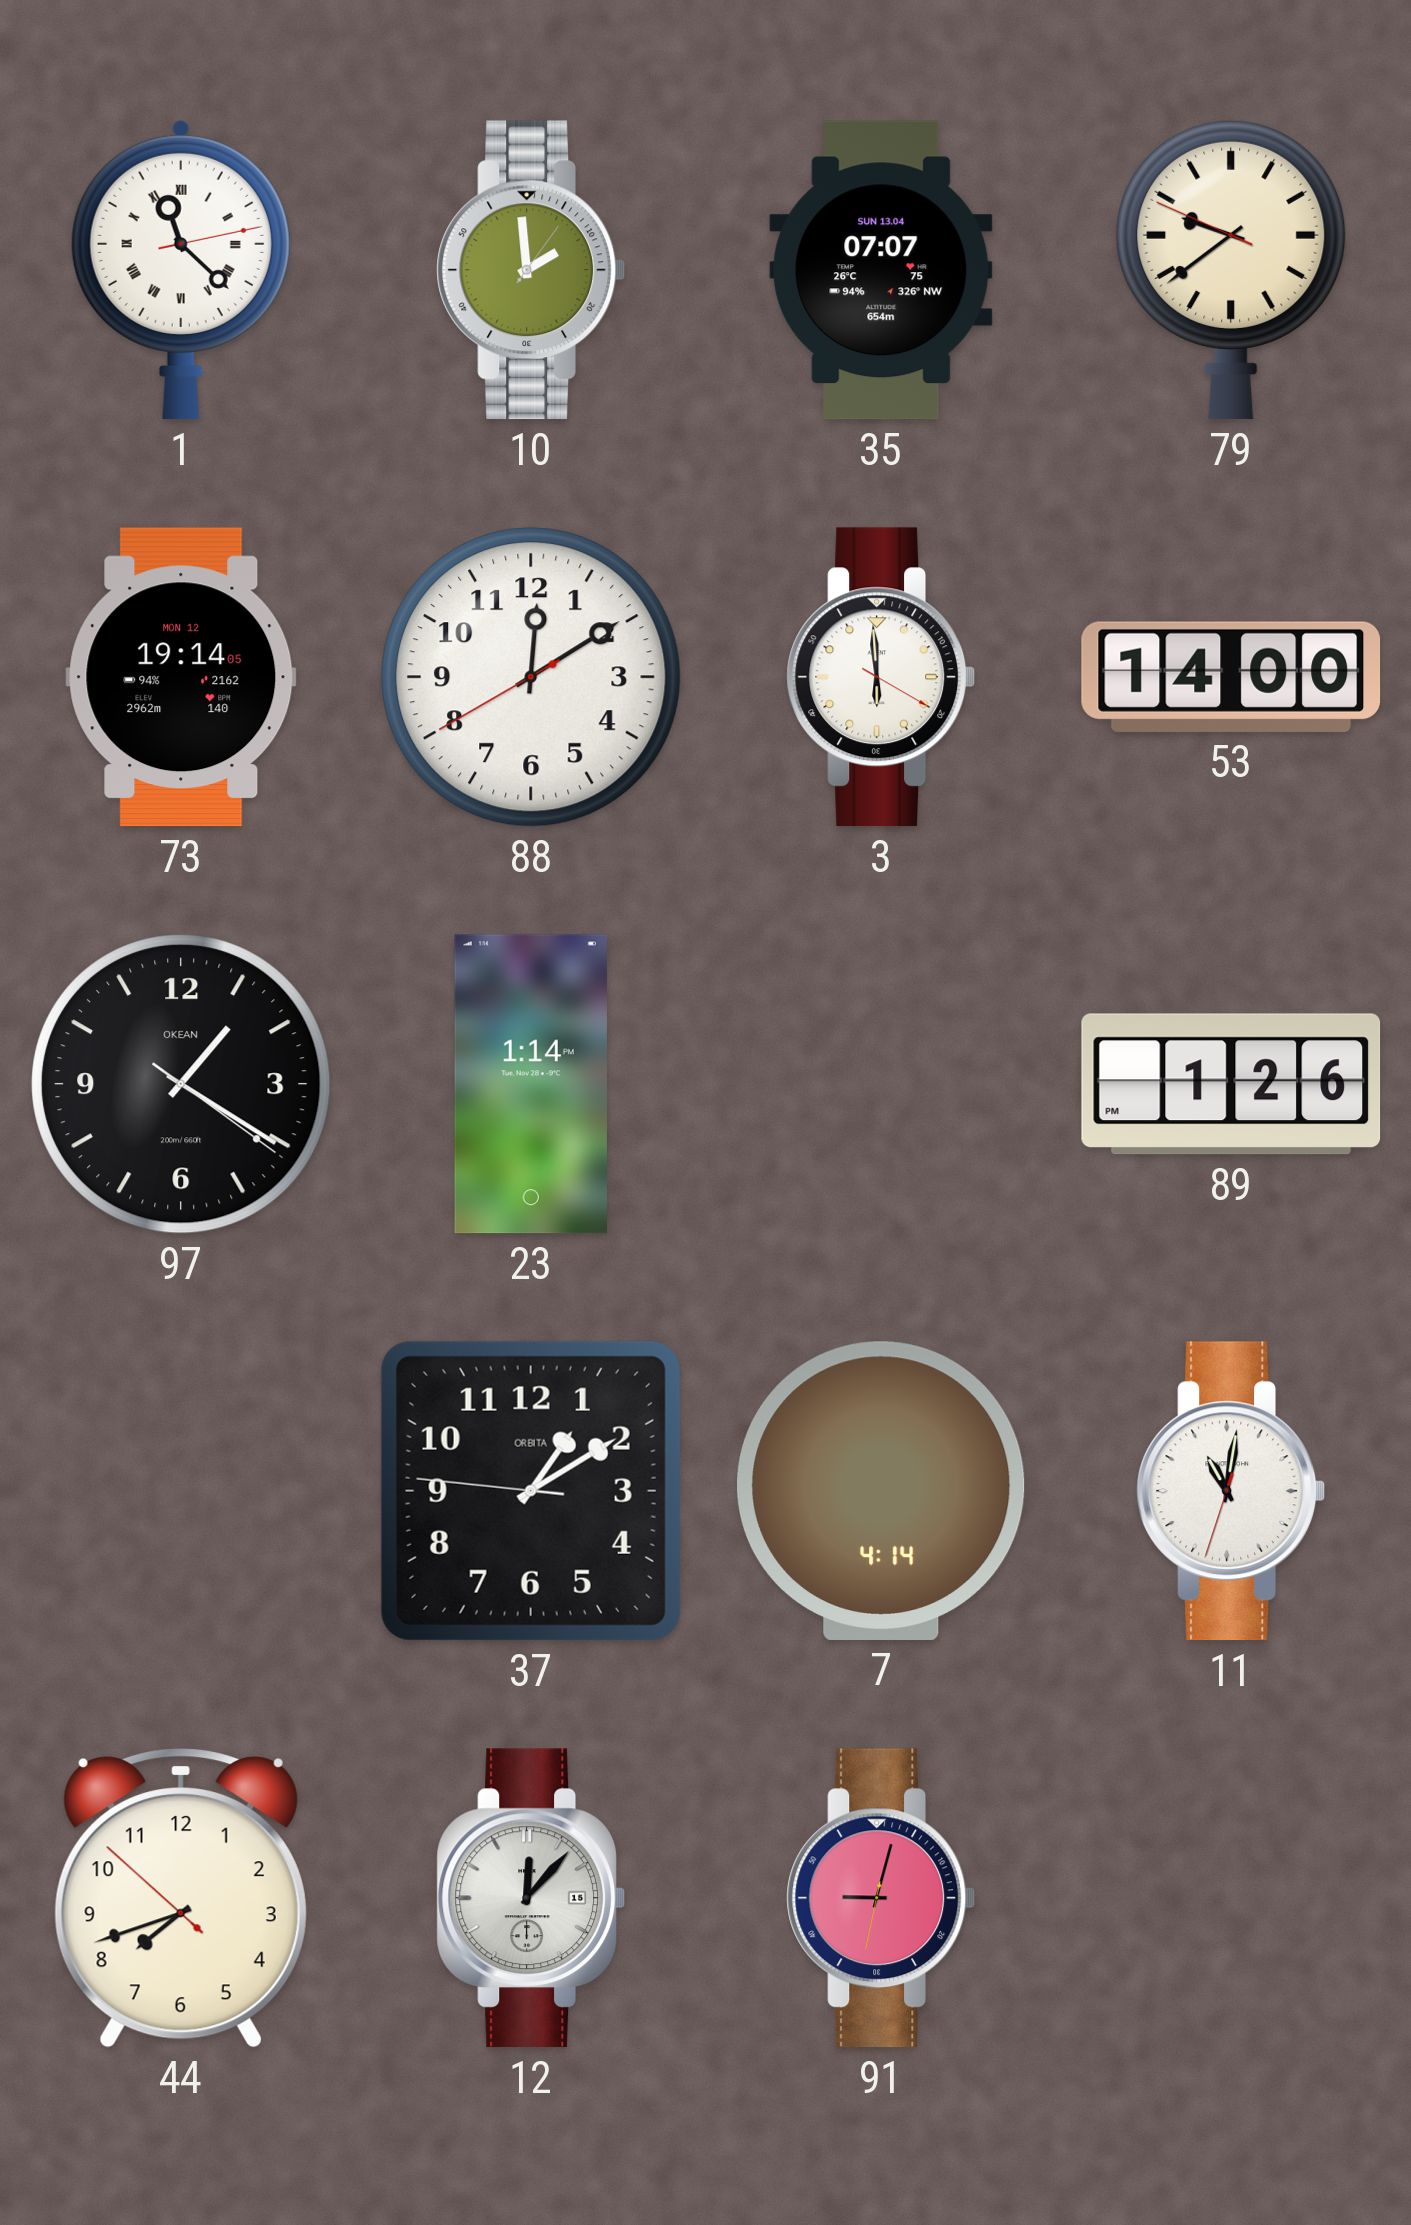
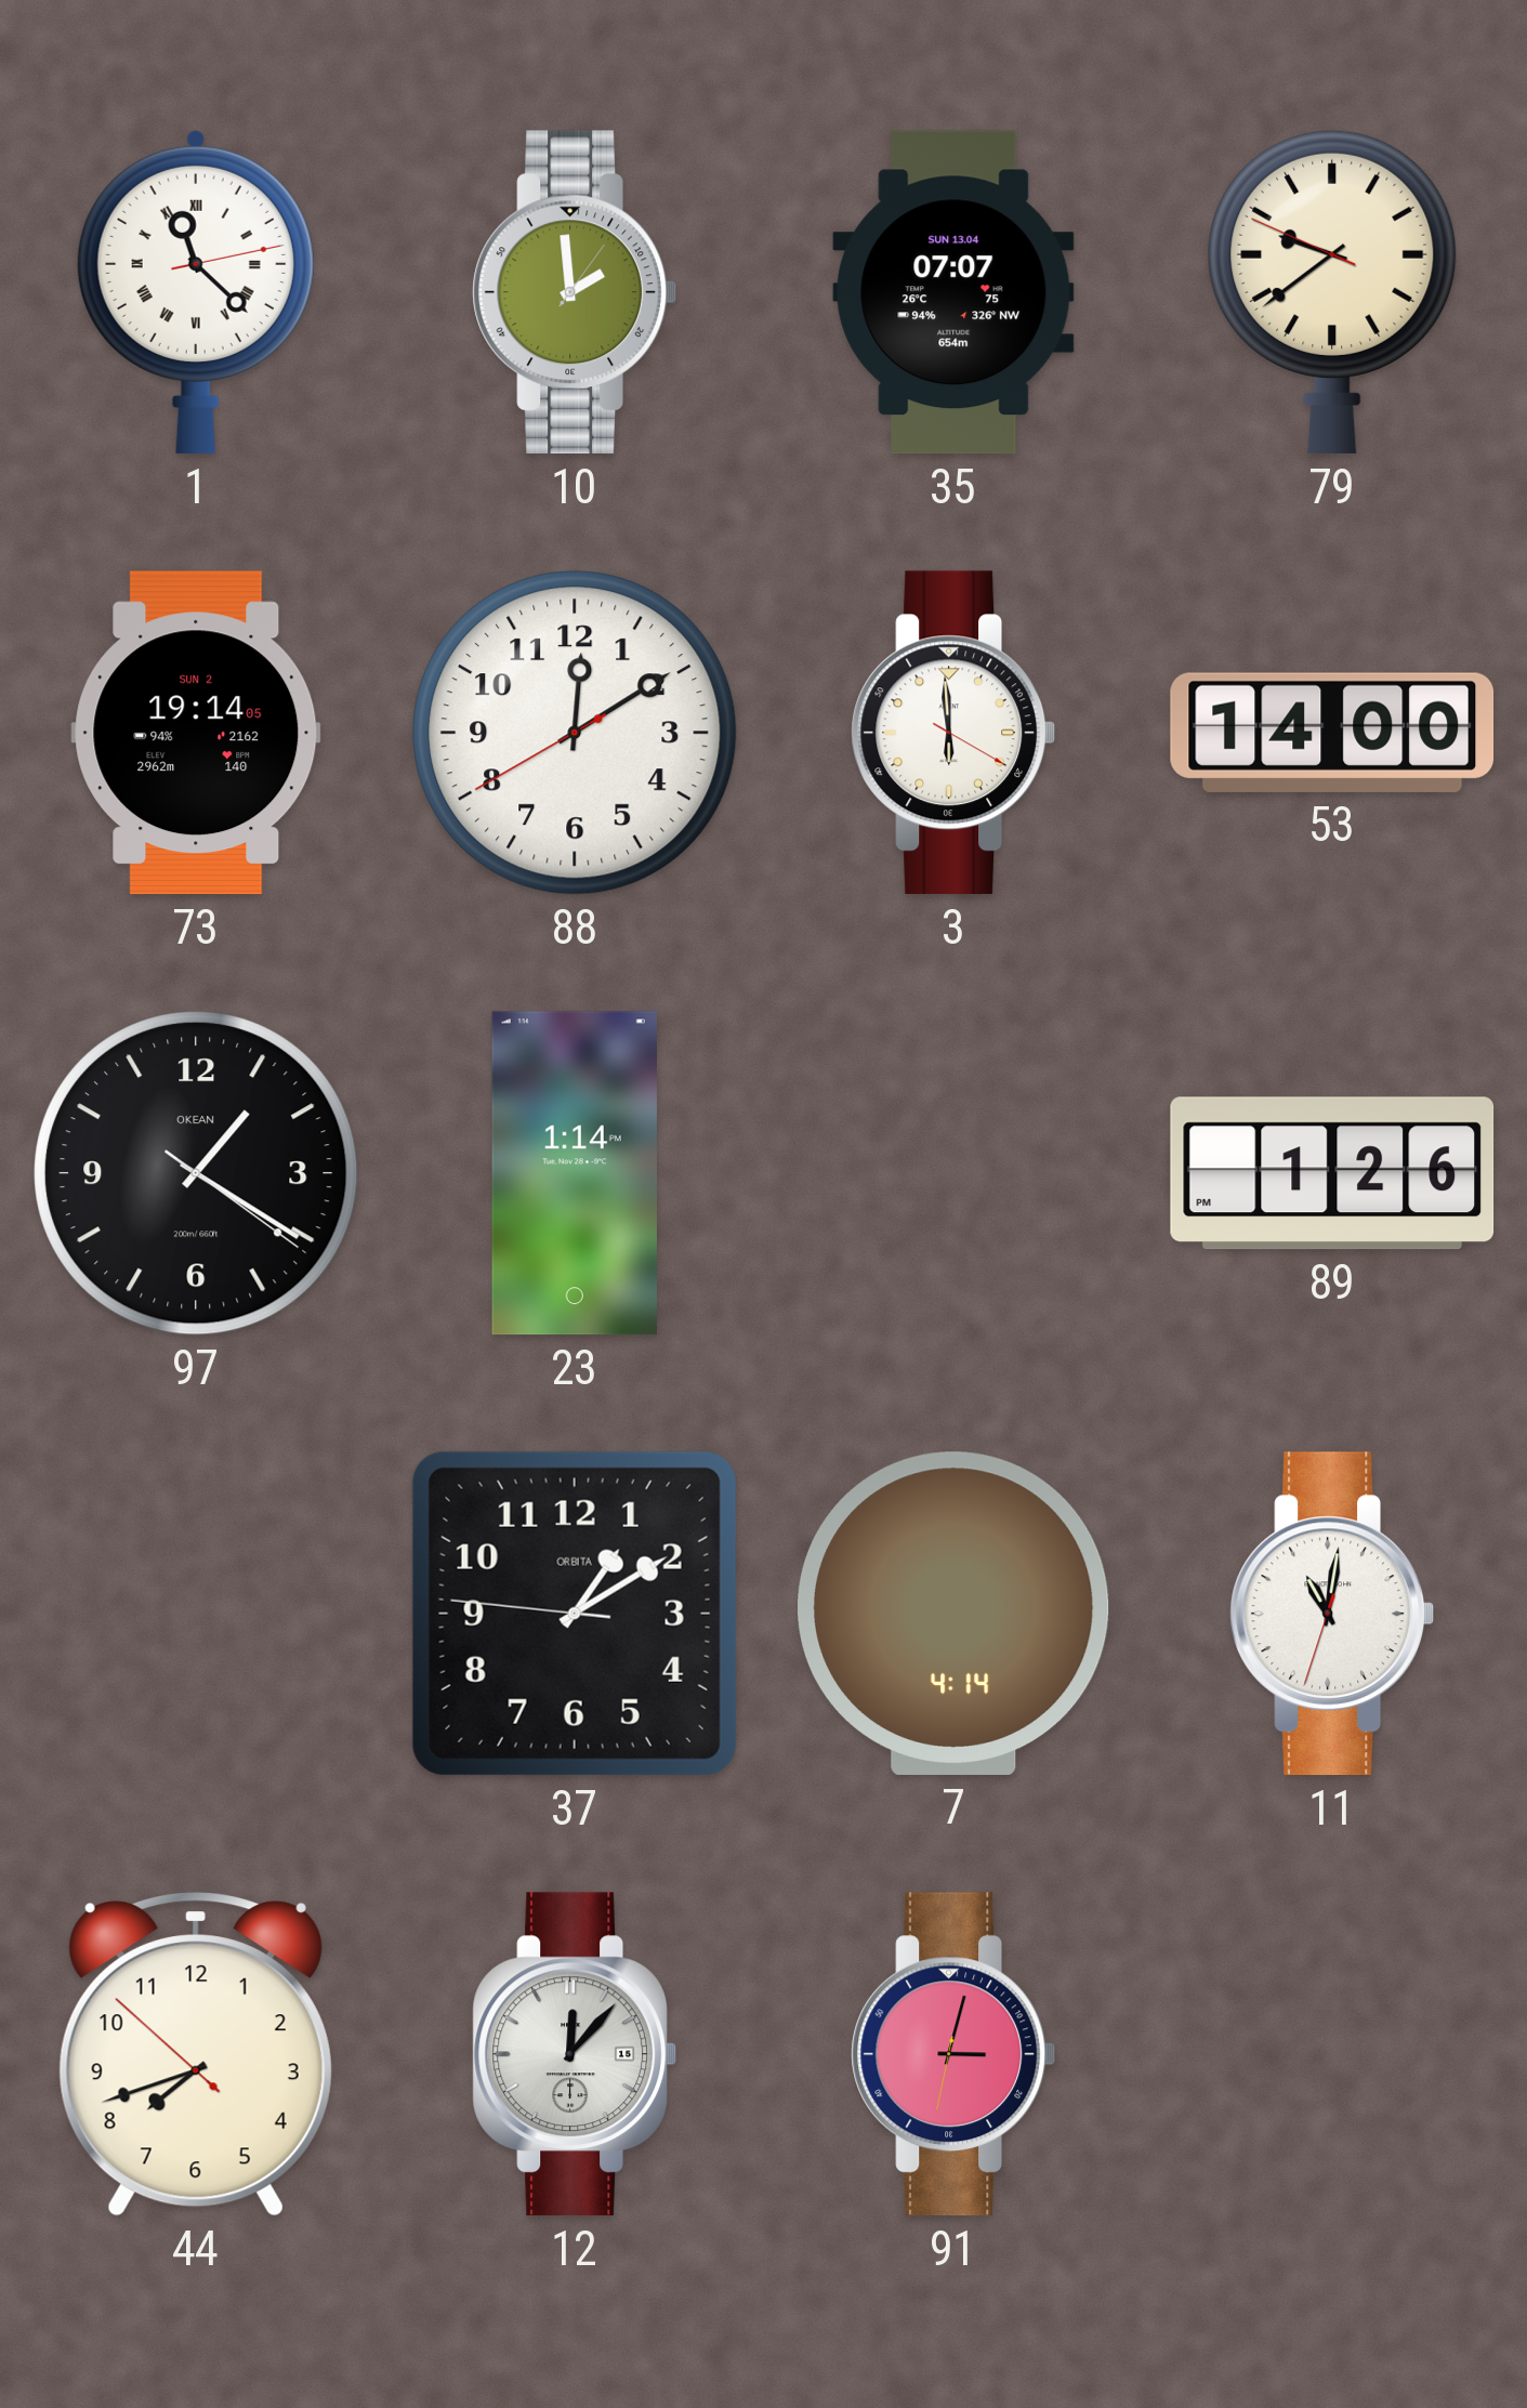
73 date: MON 12 -> SUN 2 (196, 733)
91: 9:02 -> 3:02 (953, 2054)
